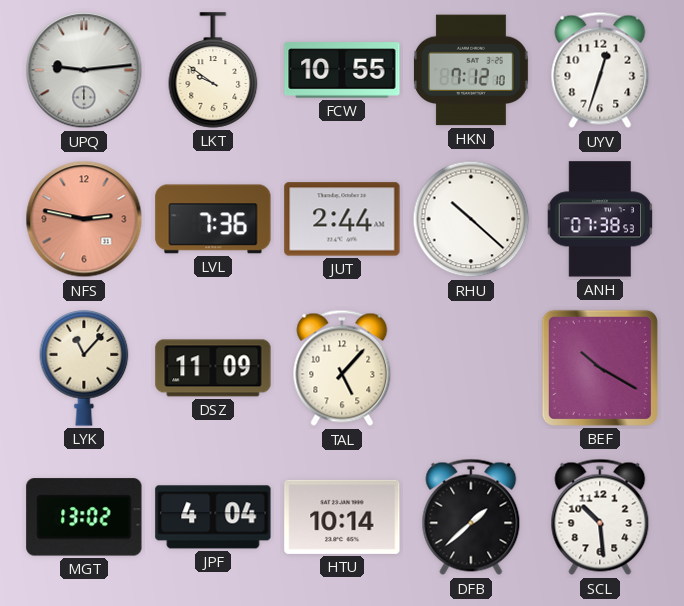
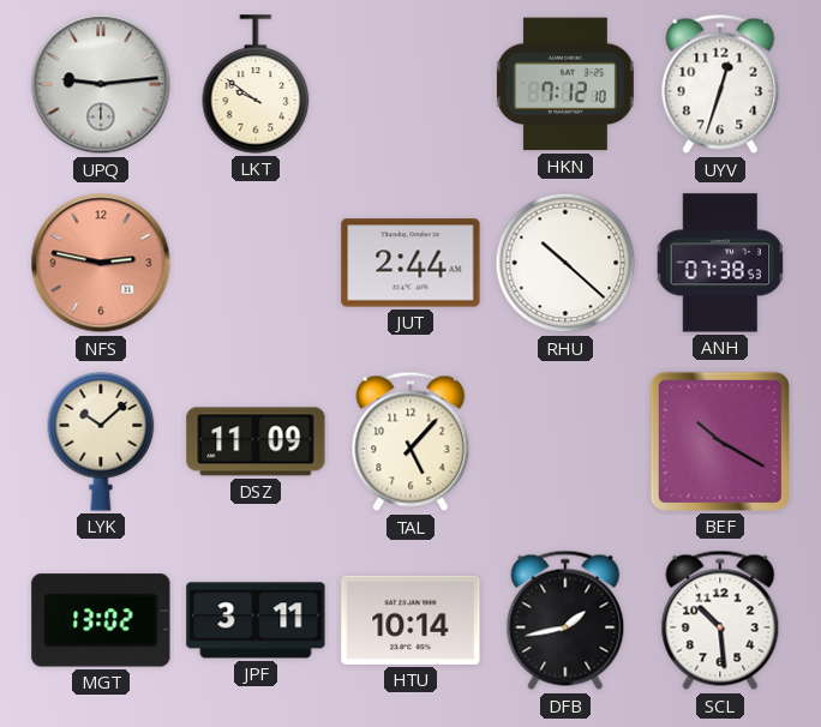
FCW: 10:55 -> none (342, 70)
LVL: 7:36 -> none (213, 219)
LYK: 11:07 -> 10:08 (101, 443)
JPF: 4:04 -> 3:11 (256, 620)
DFB: 1:38 -> 1:43 (565, 620)
